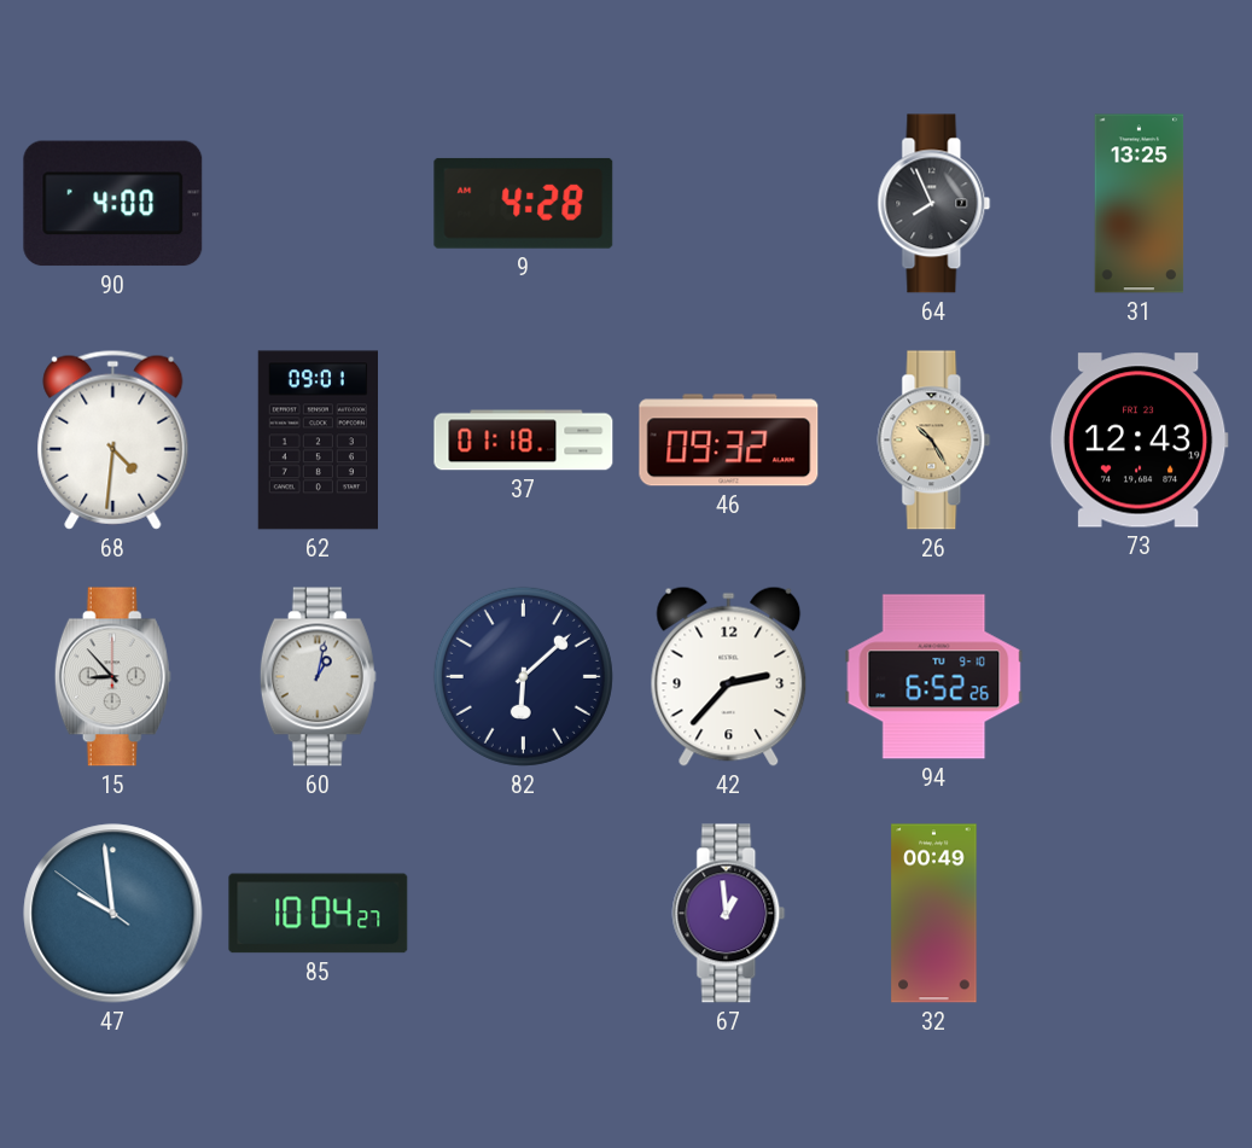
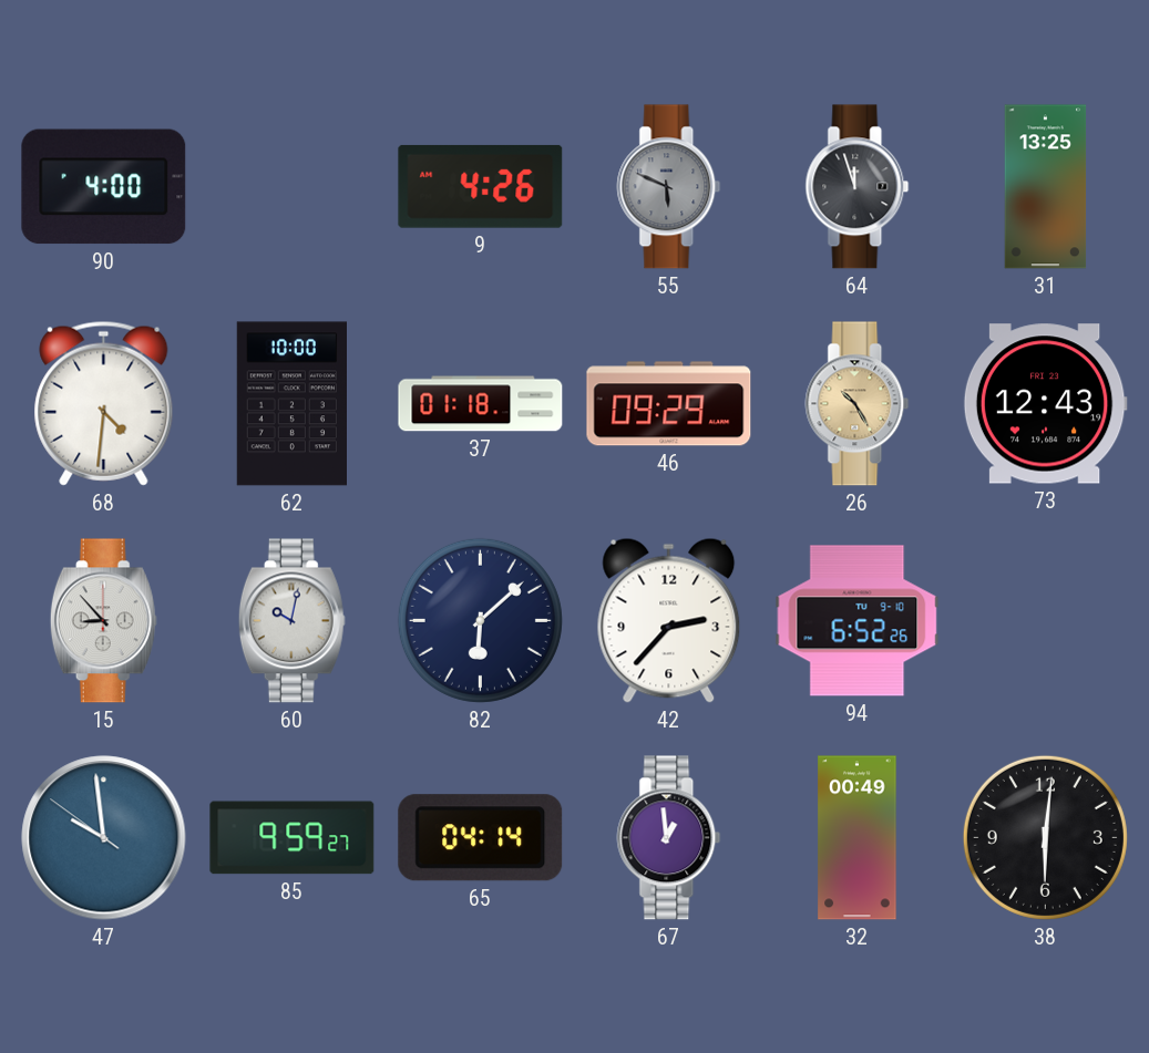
9: 4:28 -> 4:26 (481, 186)
55: none -> 5:49 (669, 187)
64: 7:56 -> 11:57 (858, 187)
62: 09:01 -> 10:00 (291, 404)
46: 09:32 -> 09:29 (669, 404)
60: 1:02 -> 10:02 (291, 621)
85: 10:04 -> 9:59 (293, 838)
65: none -> 04:14 (481, 838)
38: none -> 6:01 (1045, 837)
